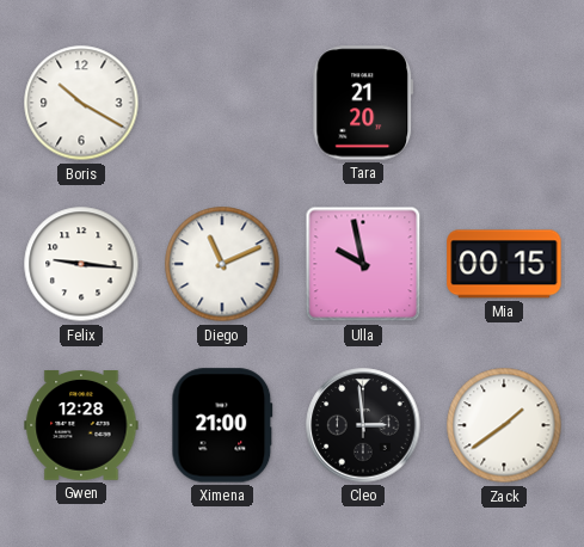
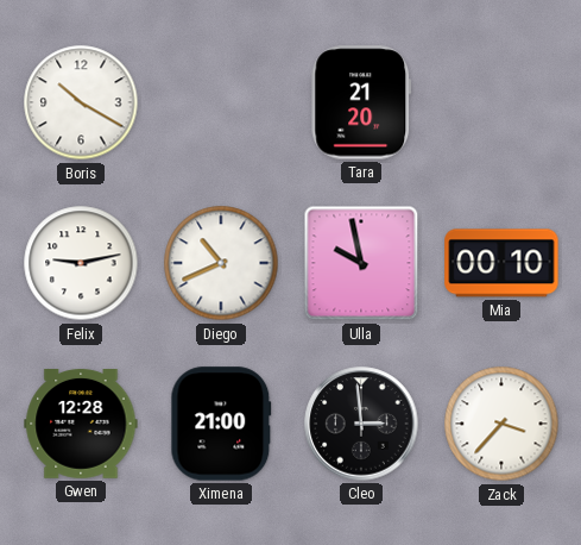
Felix: 9:16 -> 9:13 (81, 263)
Diego: 11:11 -> 10:41 (221, 263)
Mia: 00:15 -> 00:10 (501, 263)
Zack: 1:39 -> 3:37 (501, 424)
